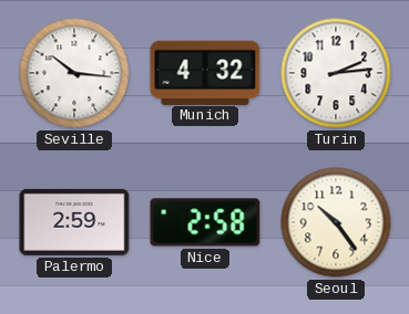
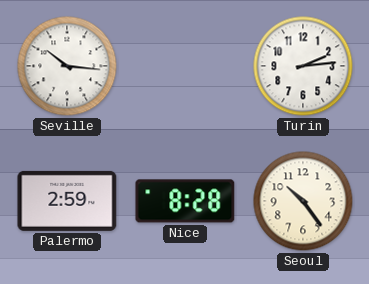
Munich: 4:32 -> none (205, 72)
Nice: 2:58 -> 8:28 (185, 201)
